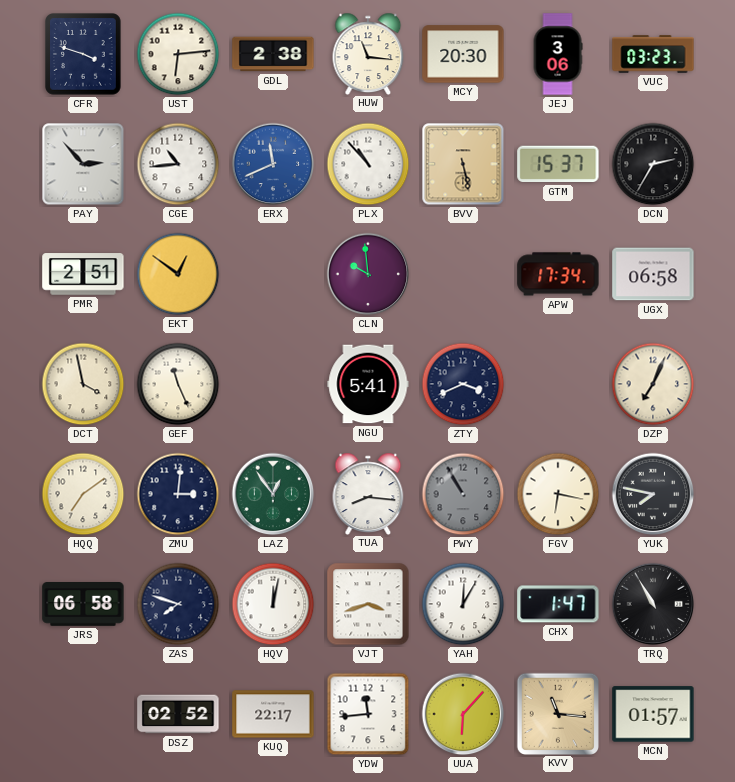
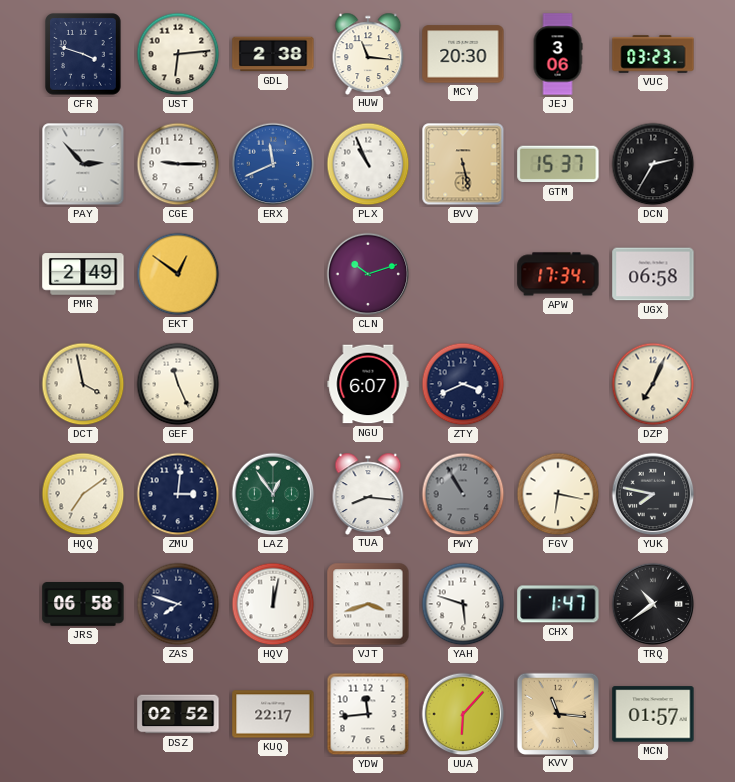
CGE: 10:44 -> 9:15 (178, 164)
PLX: 10:53 -> 10:56 (368, 164)
PMR: 2:51 -> 2:49 (83, 274)
CLN: 9:59 -> 10:12 (368, 274)
NGU: 5:41 -> 6:07 (368, 384)
YAH: 12:05 -> 5:48 (463, 604)
TRQ: 10:55 -> 10:39 (653, 604)
